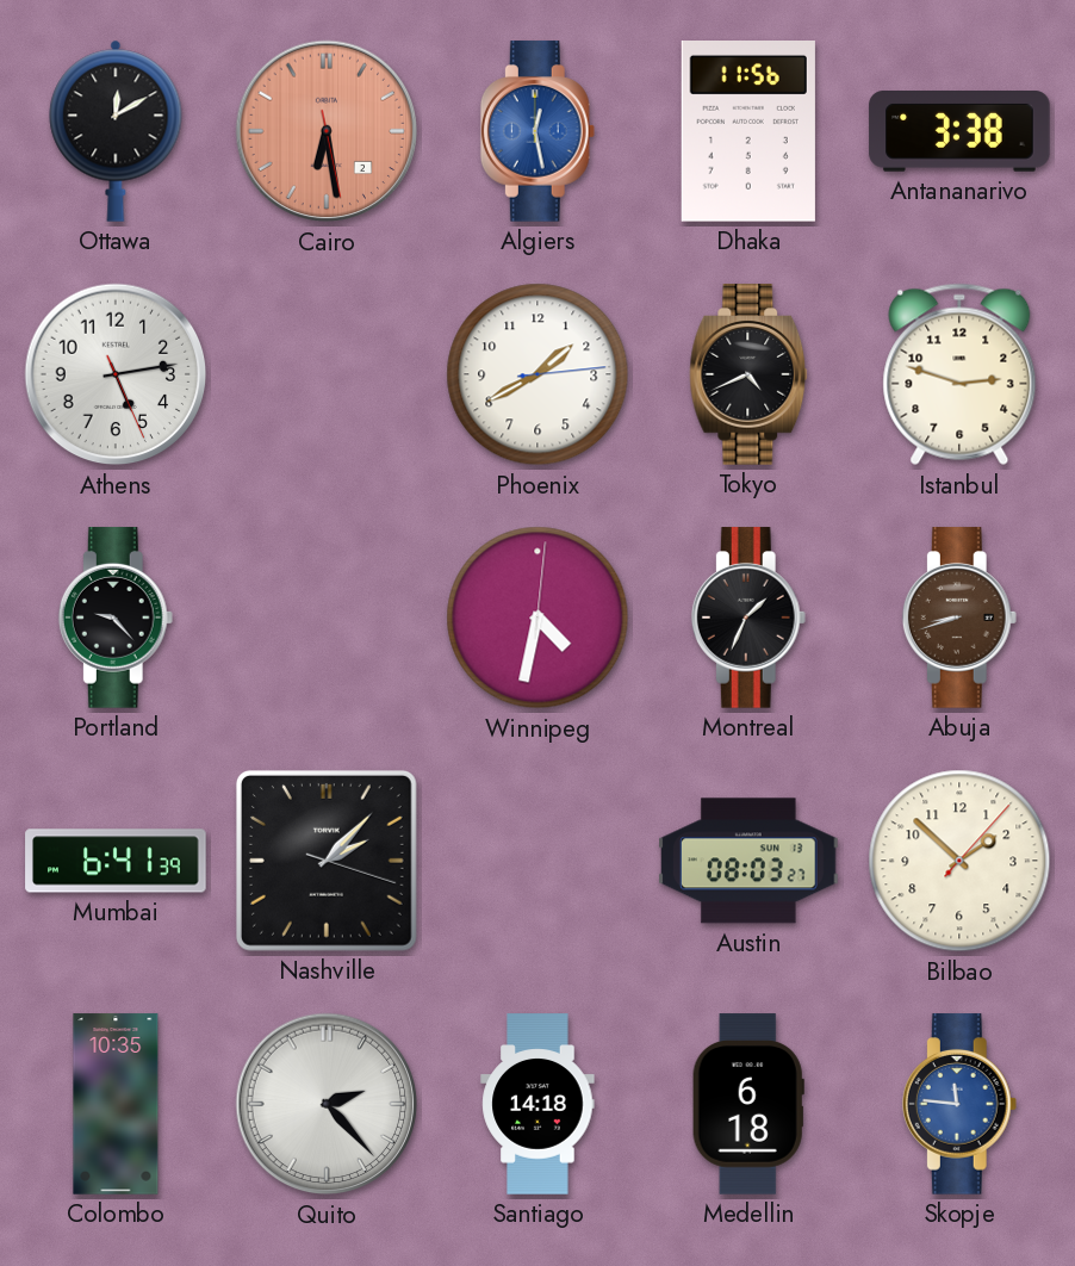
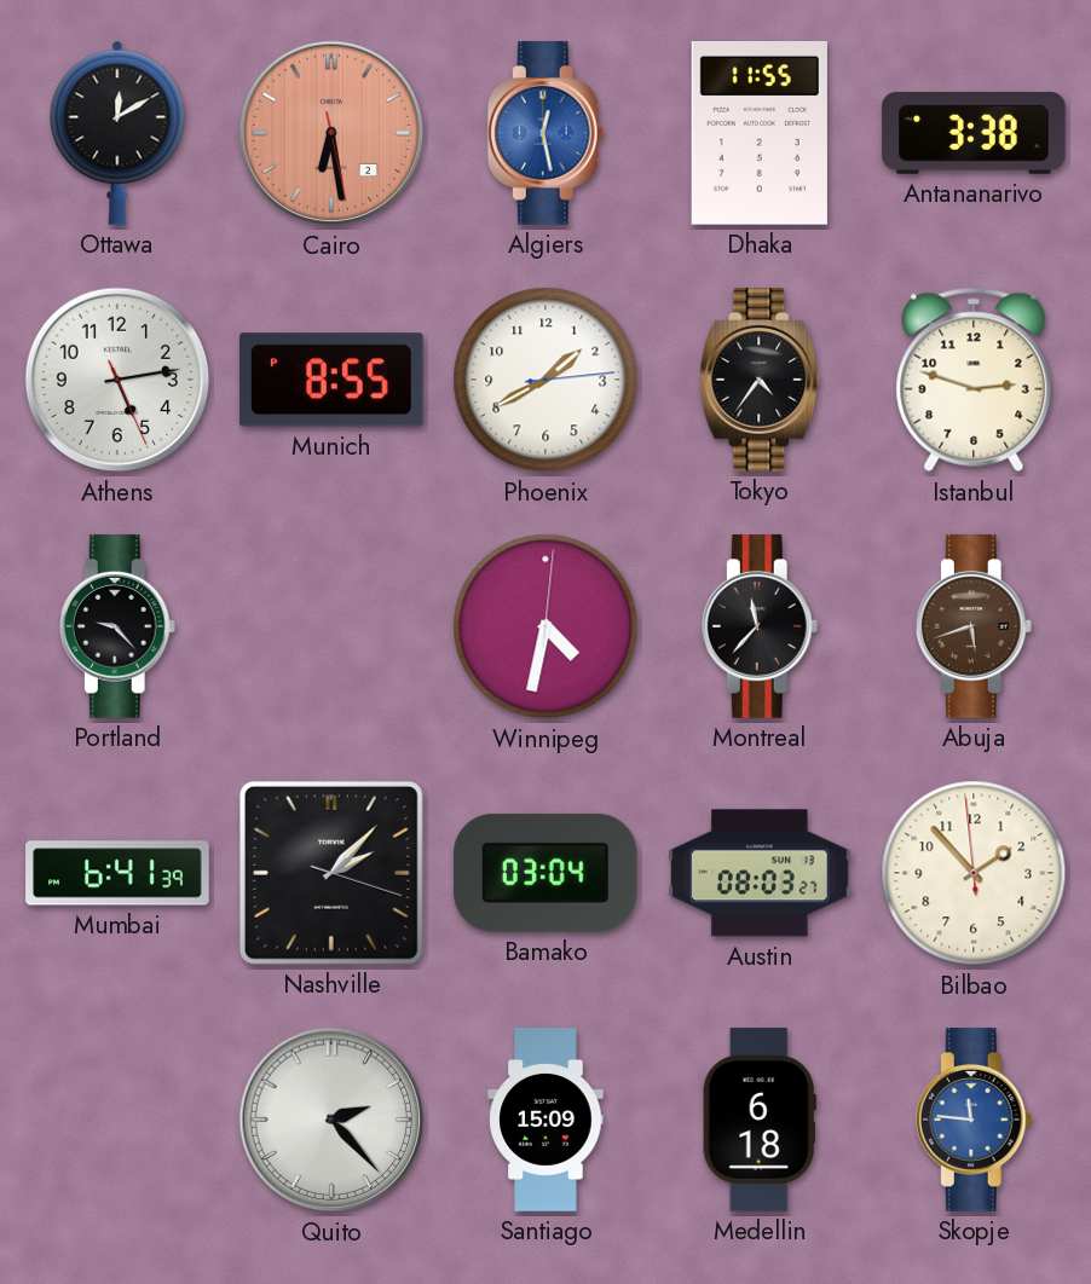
Dhaka: 11:56 -> 11:55 (760, 134)
Munich: none -> 8:55 (333, 380)
Tokyo: 4:41 -> 4:36 (760, 380)
Montreal: 1:34 -> 11:37 (760, 626)
Abuja: 8:42 -> 5:42 (974, 626)
Bamako: none -> 03:04 (545, 873)
Bilbao: 1:52:07 -> 1:52:59 (974, 873)
Colombo: 10:35 -> none (116, 1104)
Santiago: 14:18 -> 15:09 (545, 1120)
